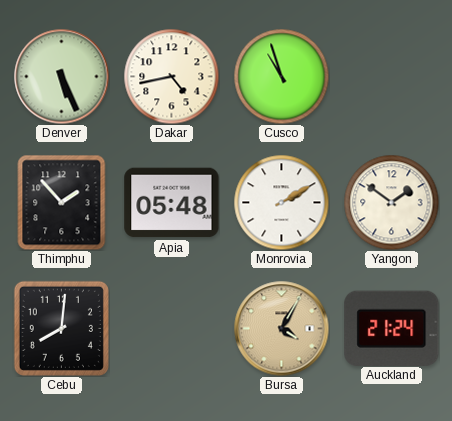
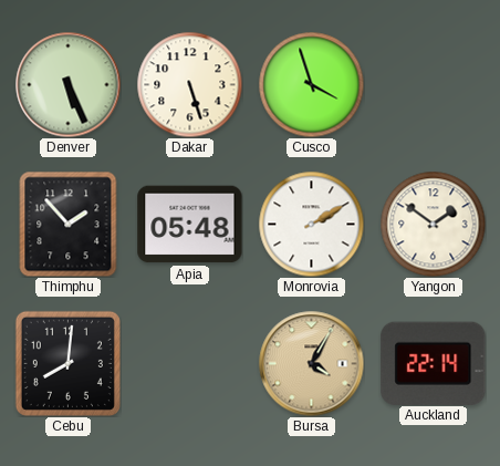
Dakar: 4:43 -> 5:27 (189, 84)
Cusco: 10:57 -> 3:57 (311, 84)
Auckland: 21:24 -> 22:14 (434, 363)
